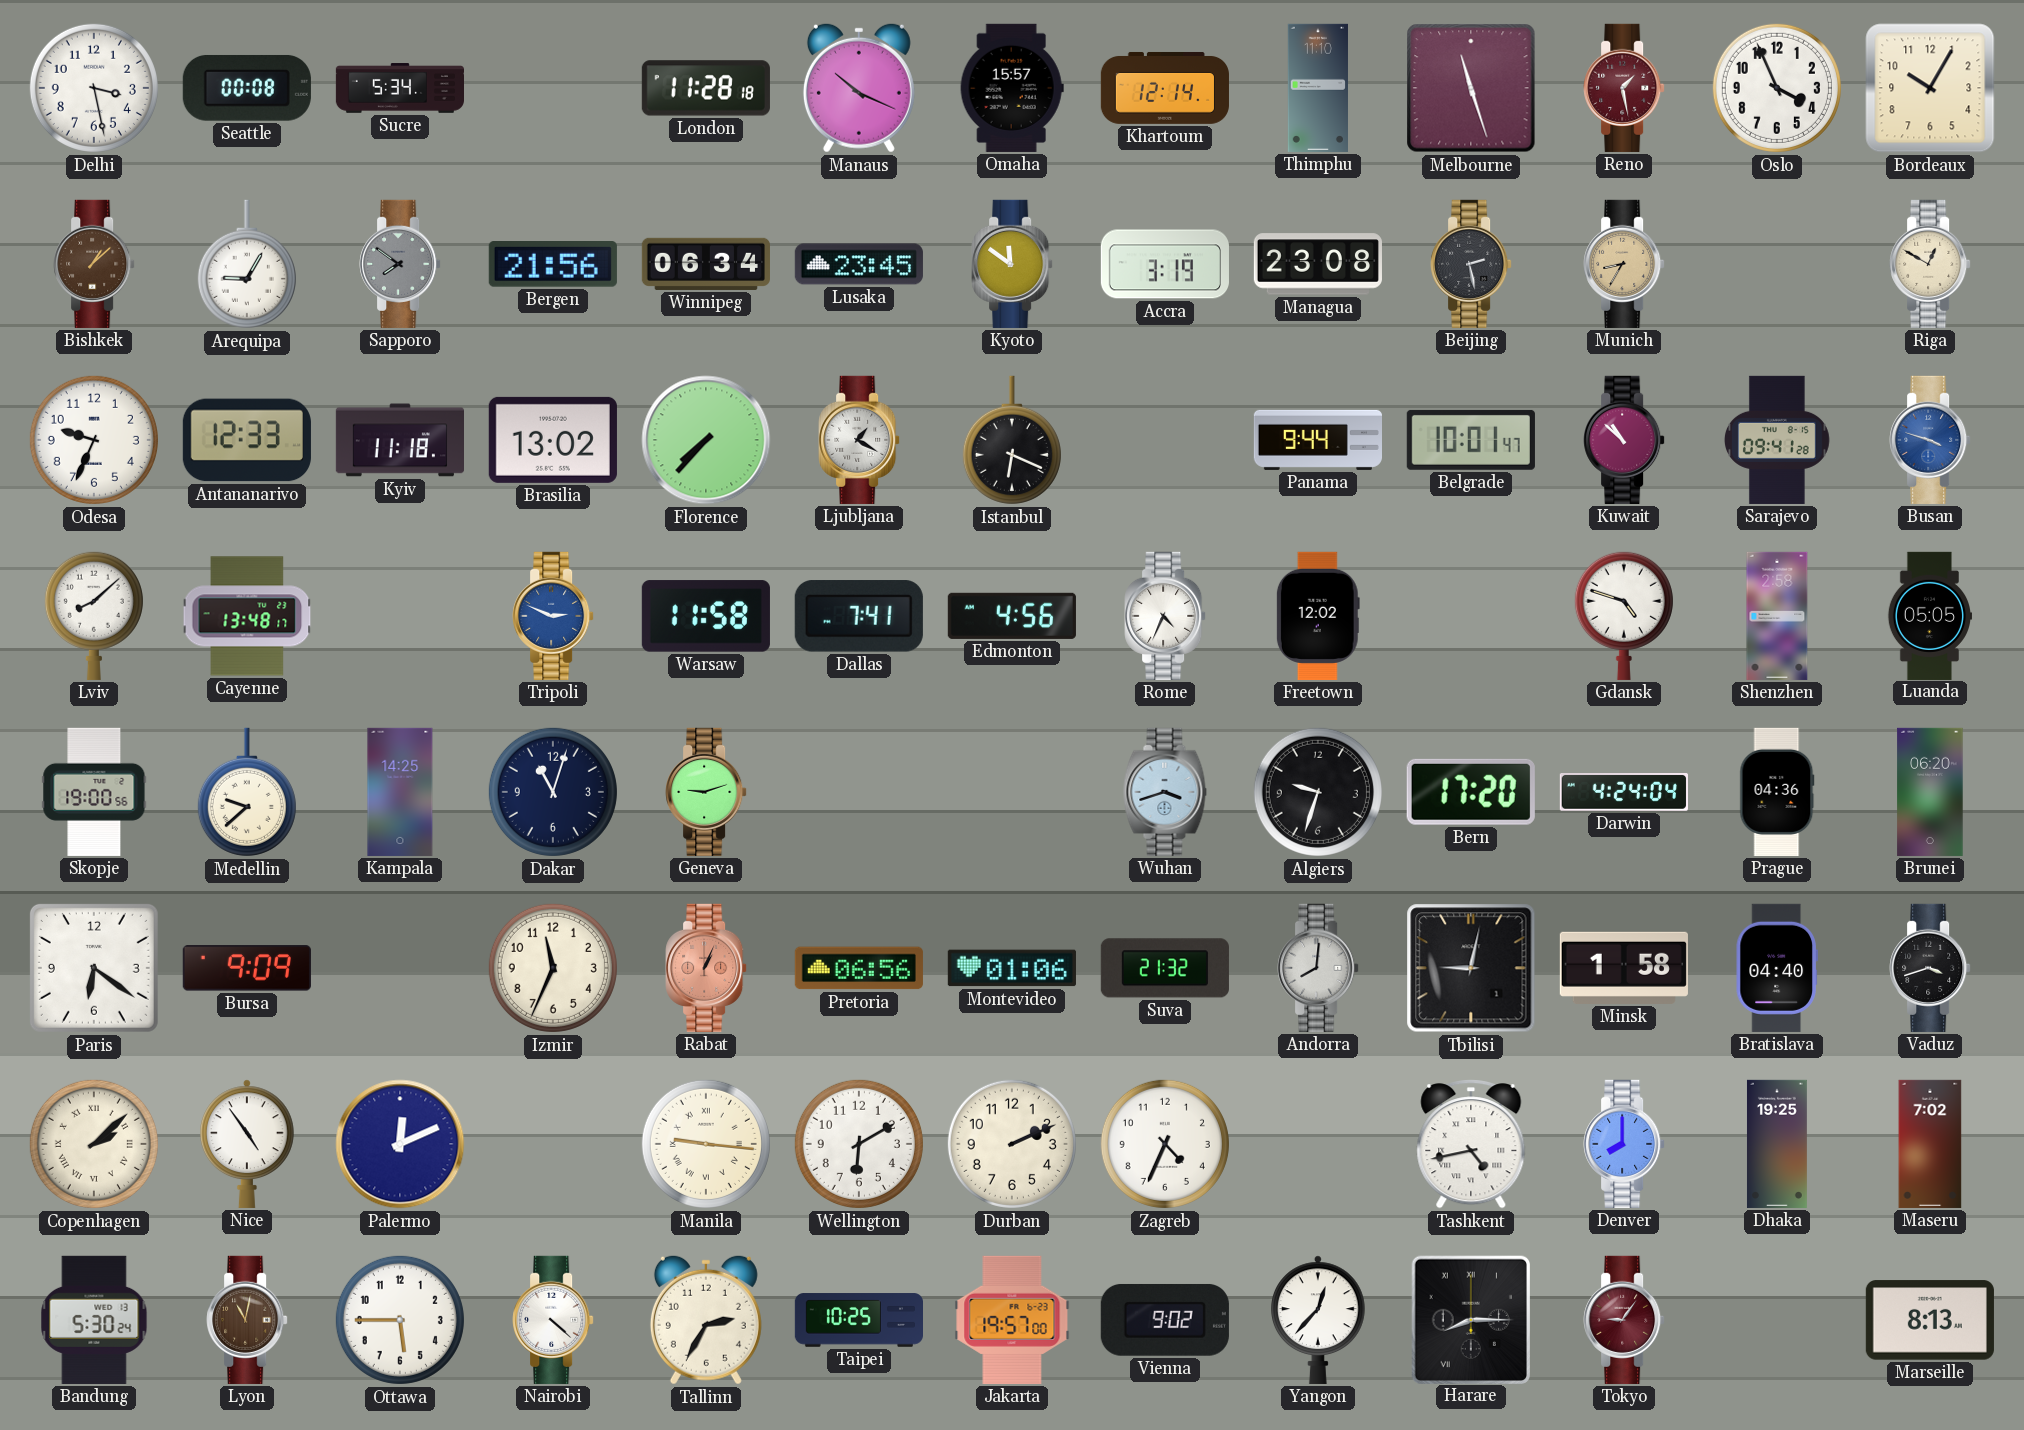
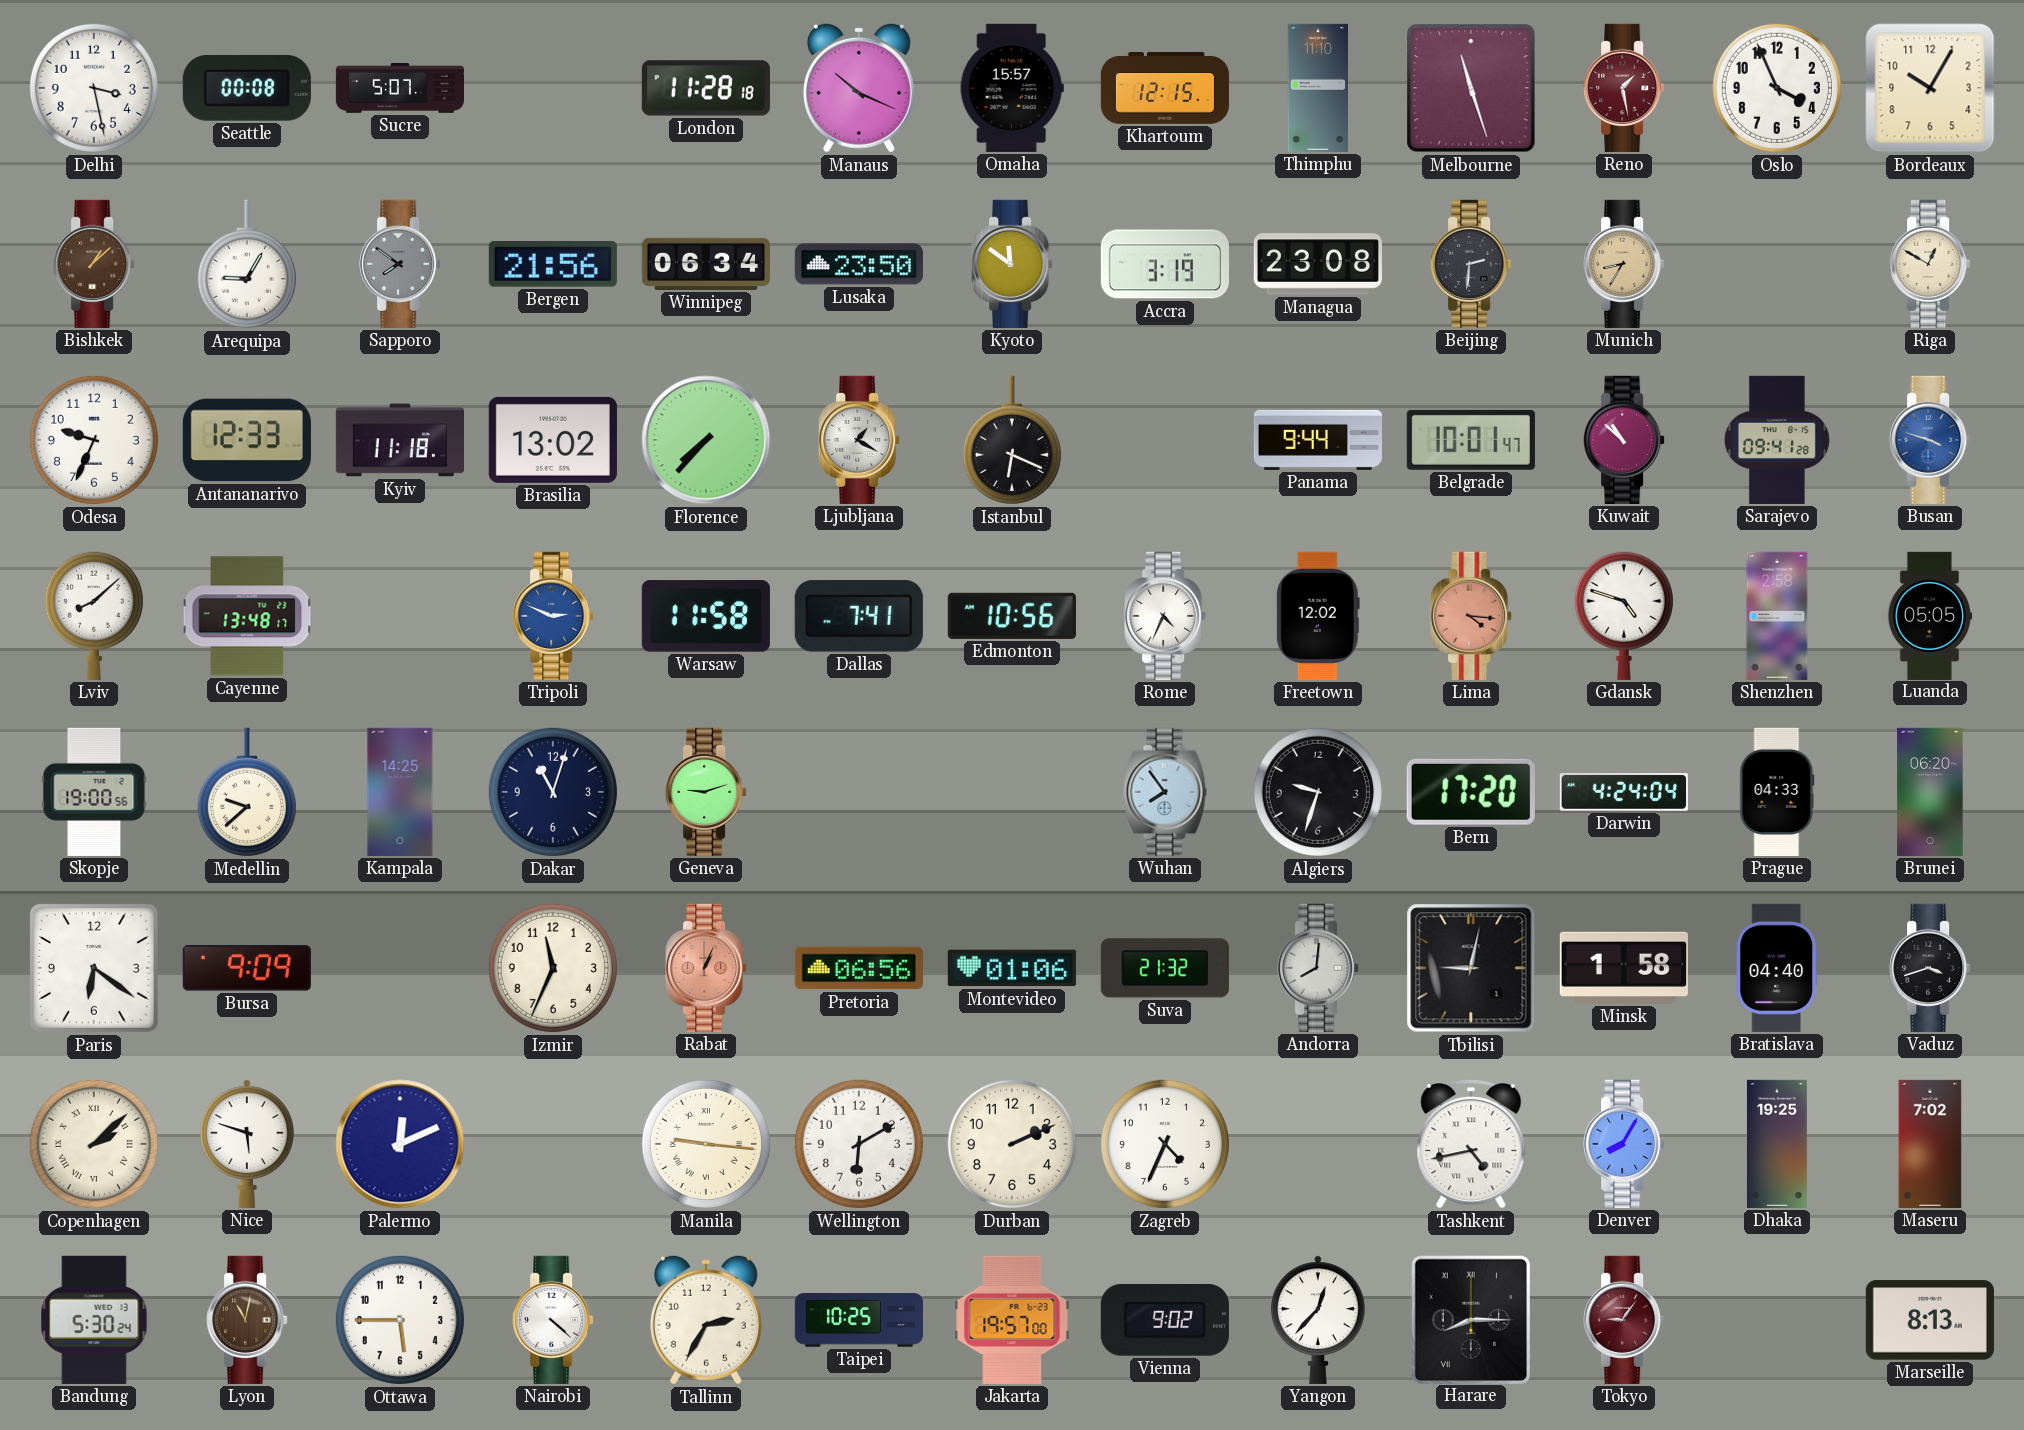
Sucre: 5:34 -> 5:07 (399, 88)
Khartoum: 12:14 -> 12:15 (1165, 88)
Lusaka: 23:45 -> 23:50 (859, 264)
Beijing: 2:28 -> 2:31 (1471, 264)
Edmonton: 4:56 -> 10:56 (1012, 616)
Lima: none -> 4:16 (1471, 616)
Wuhan: 3:42 -> 7:54 (1165, 792)
Prague: 04:36 -> 04:33 (1777, 792)
Nice: 4:54 -> 5:48 (248, 1144)
Denver: 8:00 -> 8:05 (1624, 1144)
